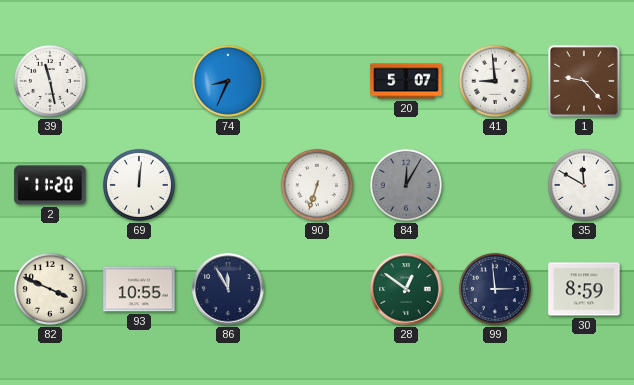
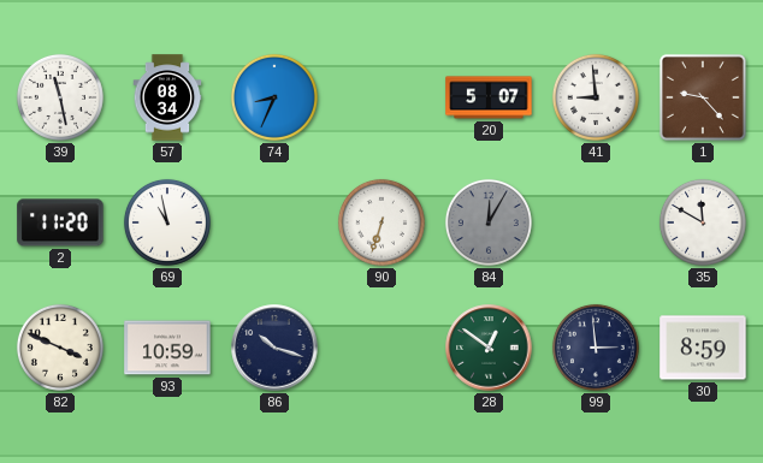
57: none -> 08:34 (167, 97)
69: 12:01 -> 10:58 (167, 222)
93: 10:55 -> 10:59 (167, 348)
86: 11:55 -> 10:18 (274, 348)
